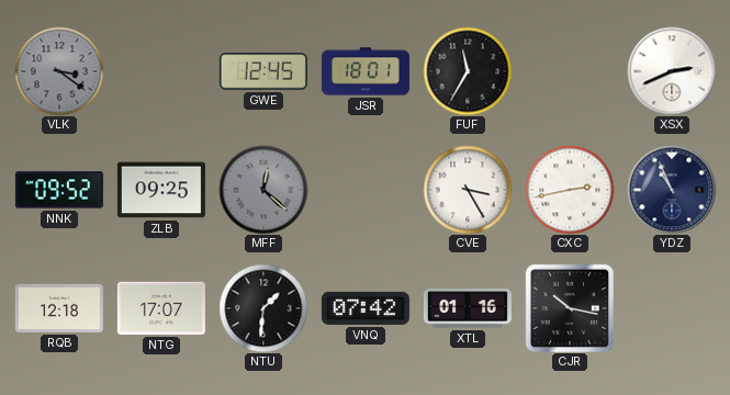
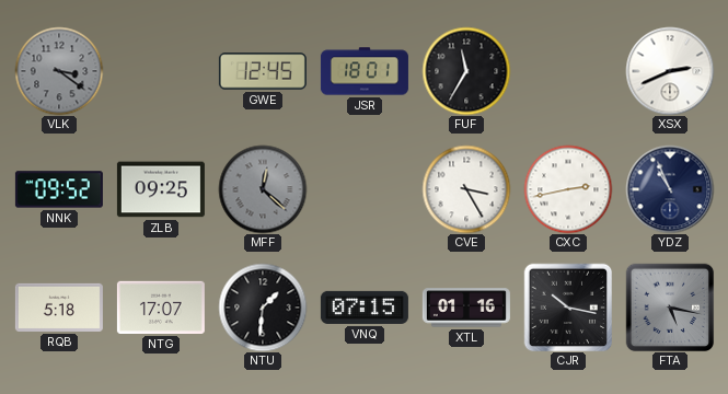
RQB: 12:18 -> 5:18 (59, 308)
VNQ: 07:42 -> 07:15 (365, 308)
FTA: none -> 5:17 (670, 308)
